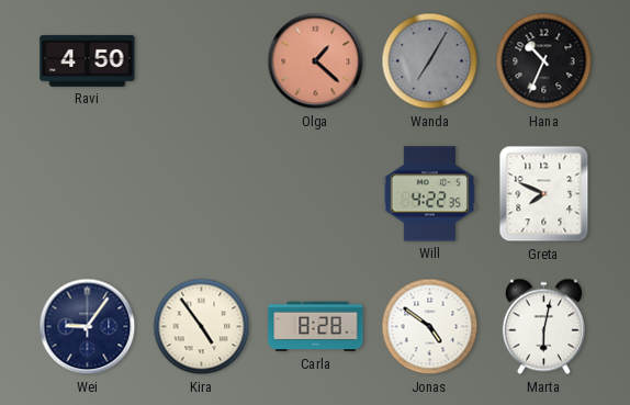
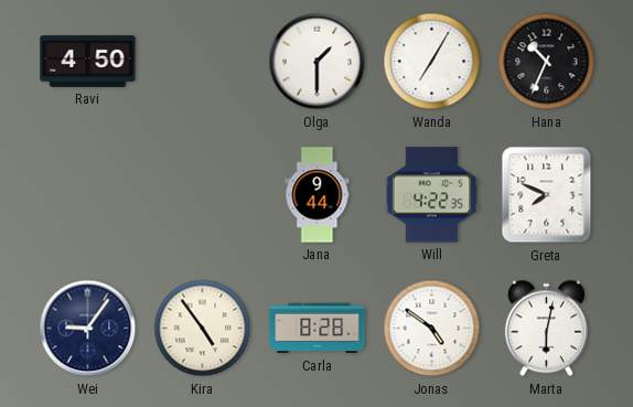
Olga: 1:22 -> 1:30 (318, 62)
Olga dial: salmon -> white (318, 62)
Wanda dial: grey -> white (432, 62)
Jana: none -> 9:44 (318, 195)
